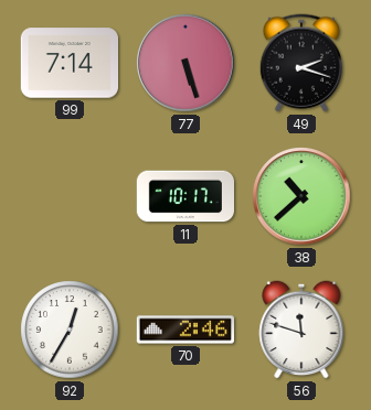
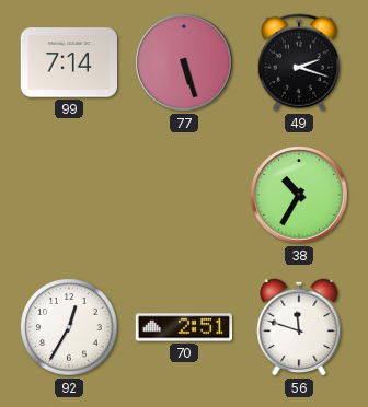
11: 10:17 -> none (184, 196)
38: 10:38 -> 10:35 (299, 195)
70: 2:46 -> 2:51 (183, 327)
